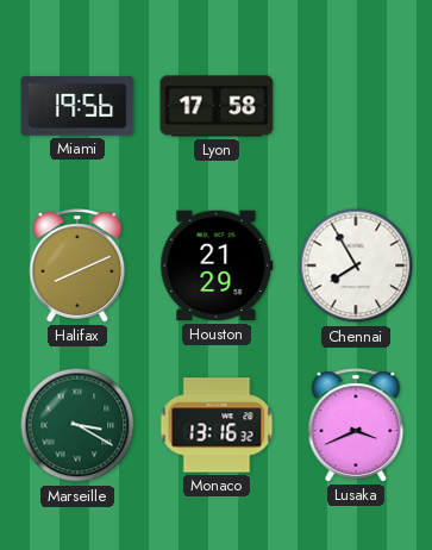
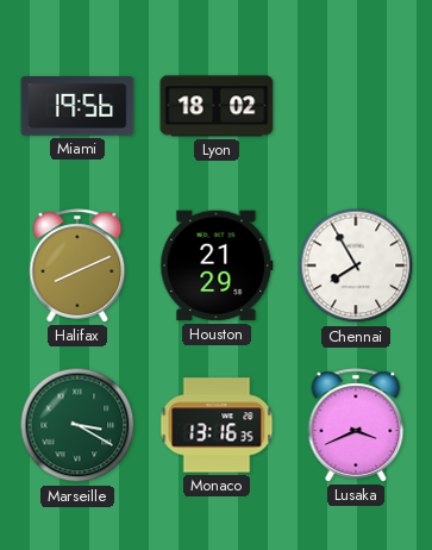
Lyon: 17:58 -> 18:02 (217, 106)
Monaco: 13:16:32 -> 13:16:35 (217, 425)
